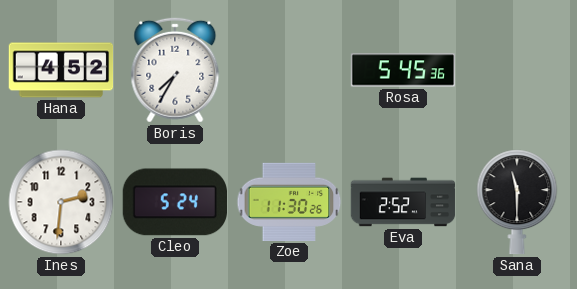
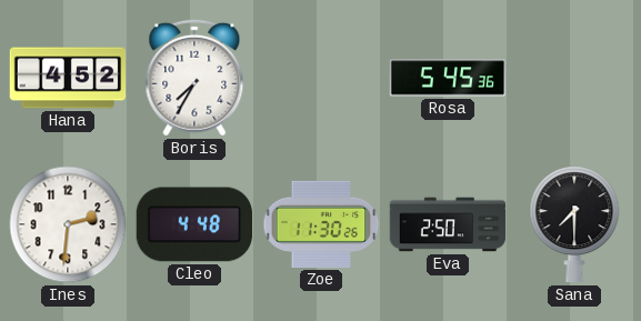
Cleo: 5:24 -> 4:48 (193, 224)
Eva: 2:52 -> 2:50 (448, 224)
Sana: 11:30 -> 7:30 (574, 224)
